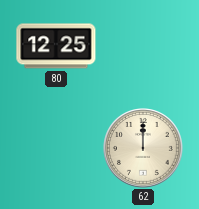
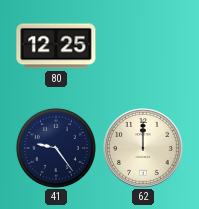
41: none -> 9:24 (56, 148)
